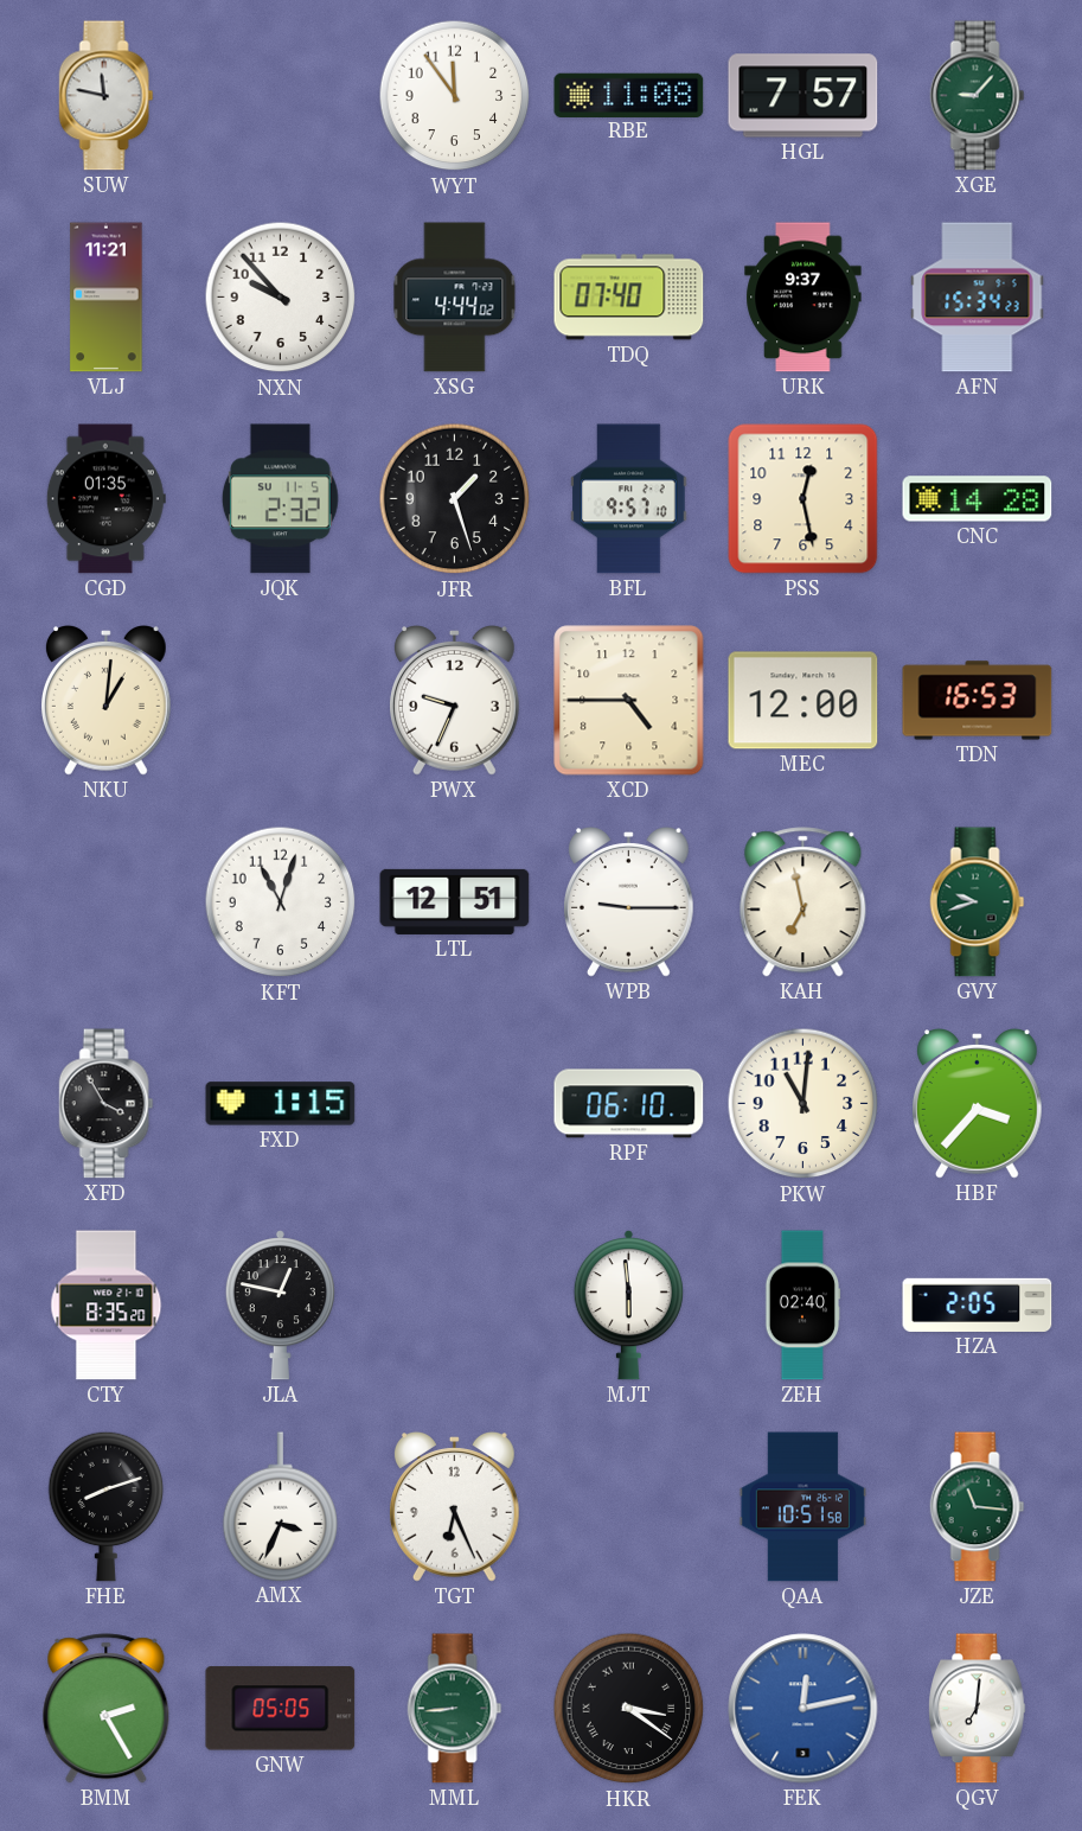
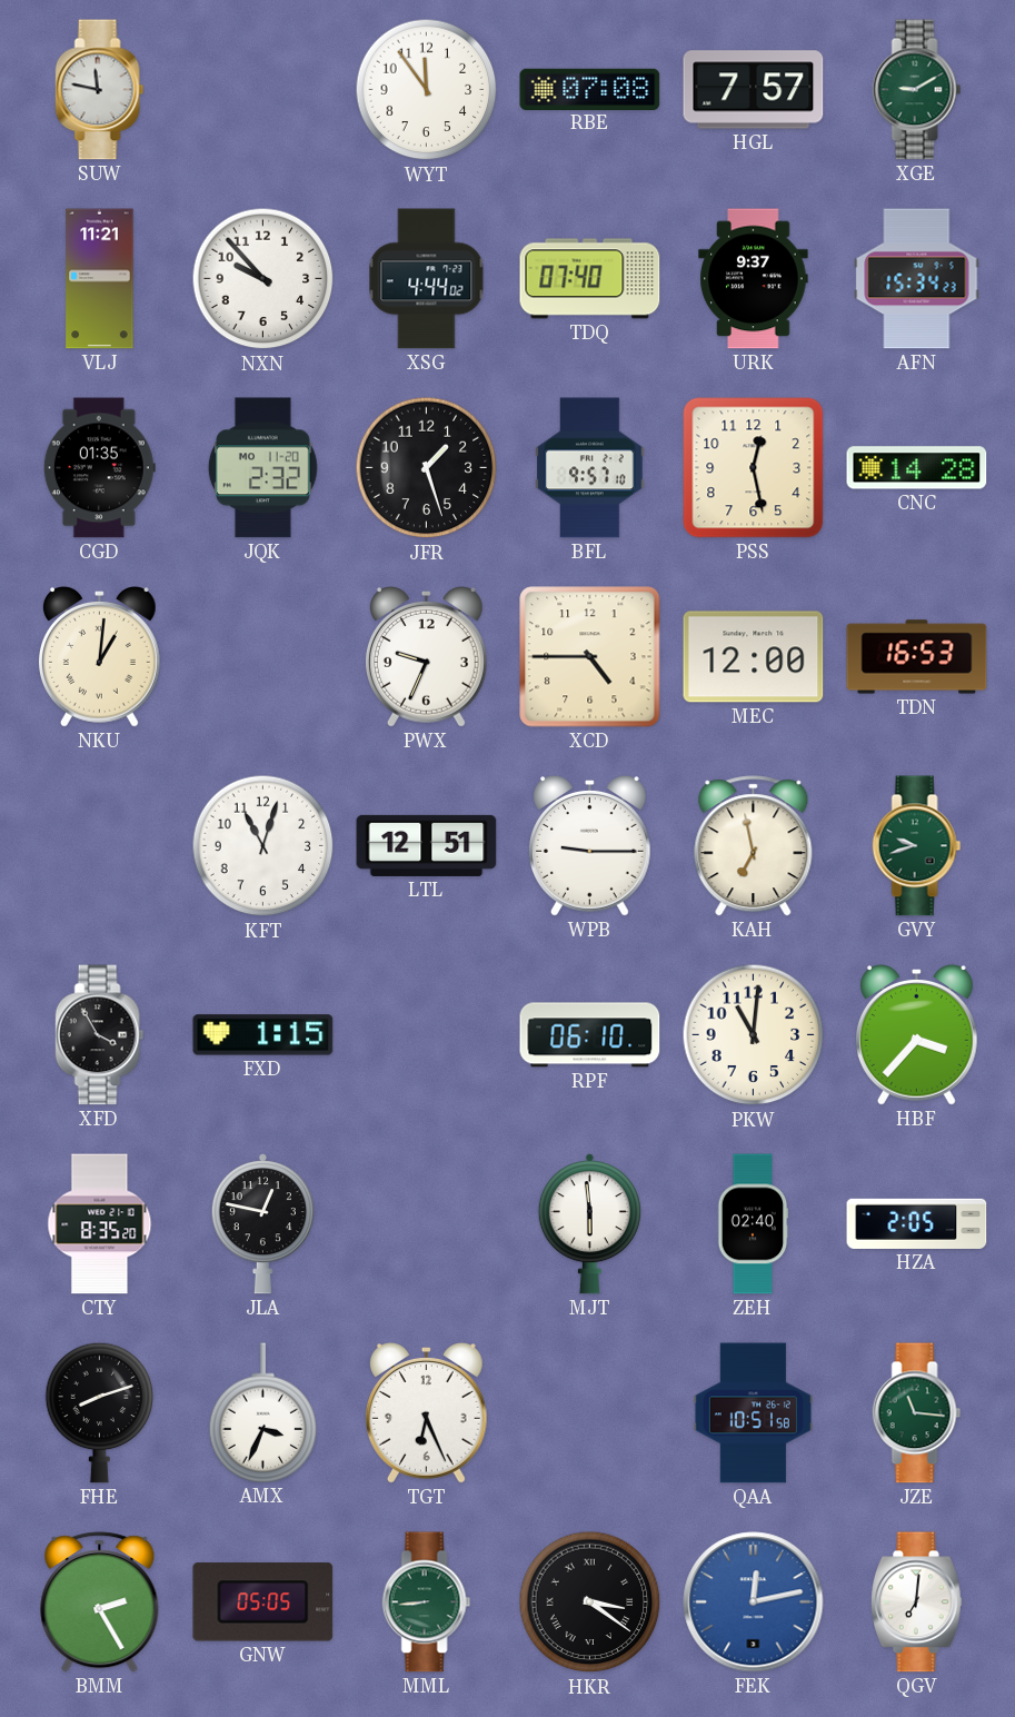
RBE: 11:08 -> 07:08 (590, 89)
XGE: 9:07 -> 9:10 (917, 90)
JQK date: SU 11-5 -> MO 11-20 (262, 468)
